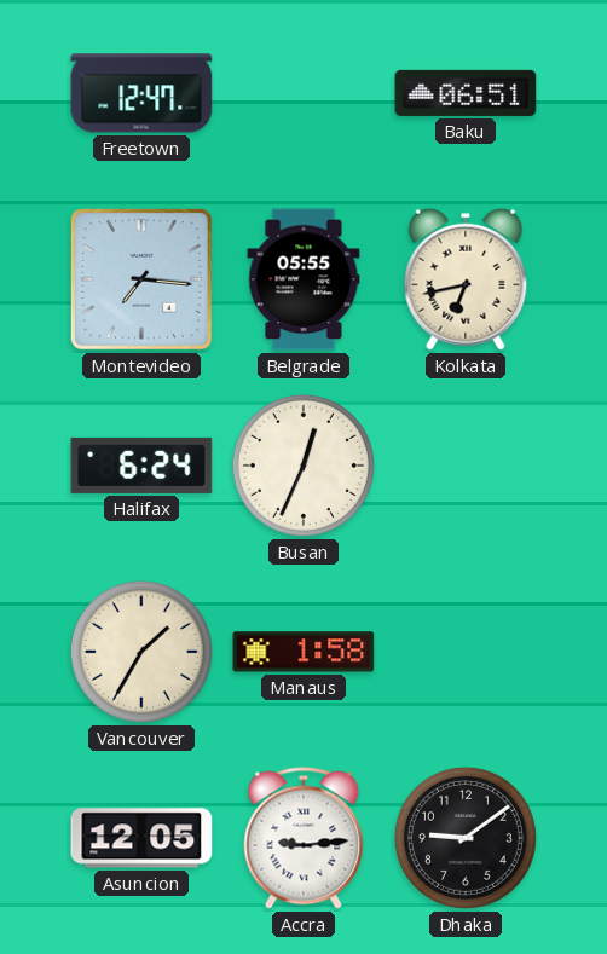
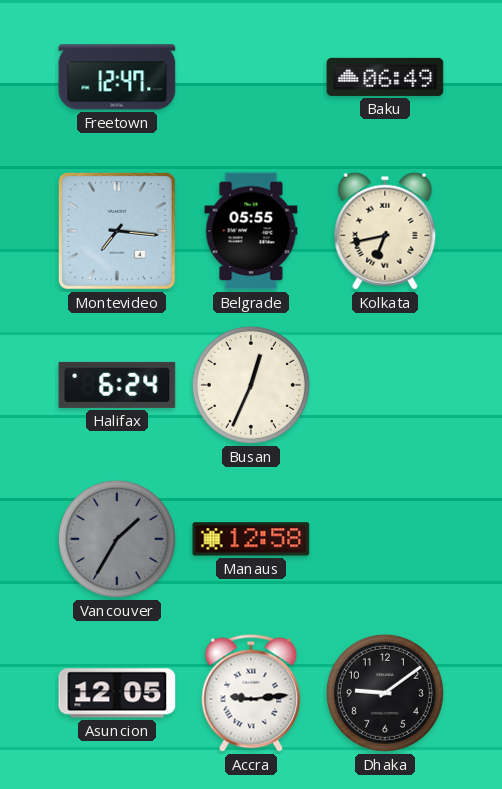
Baku: 06:51 -> 06:49 (385, 77)
Vancouver dial: cream -> grey (117, 539)
Manaus: 1:58 -> 12:58 (251, 539)
